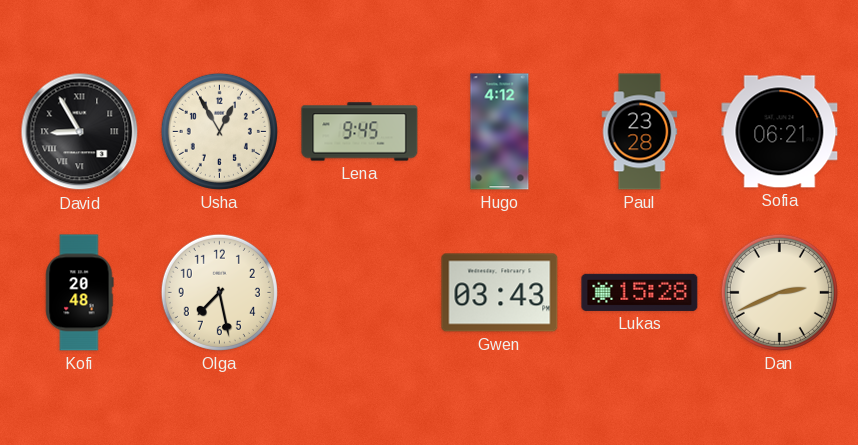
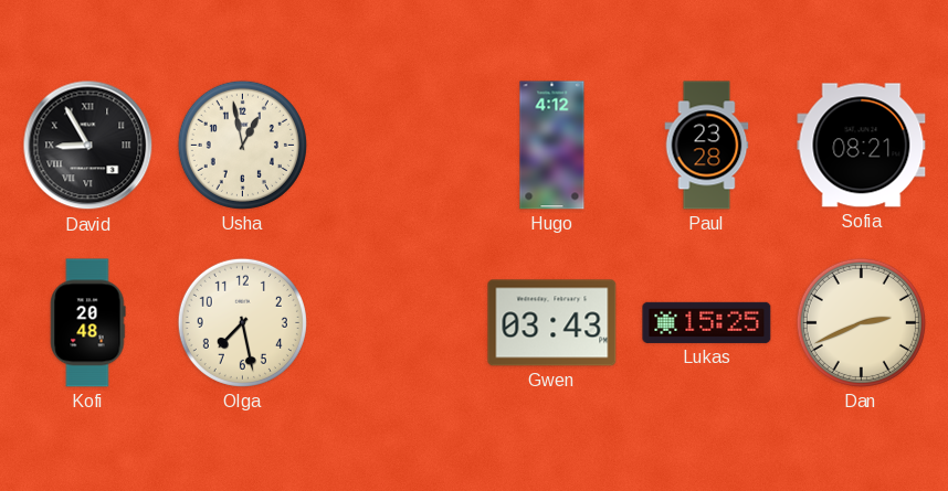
Usha: 12:55 -> 12:58 (242, 145)
Lena: 9:45 -> none (360, 132)
Sofia: 06:21 -> 08:21 (862, 146)
Lukas: 15:28 -> 15:25 (707, 322)
